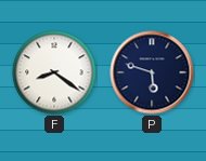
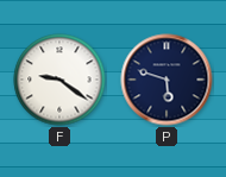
F: 8:21 -> 9:21 (59, 80)
